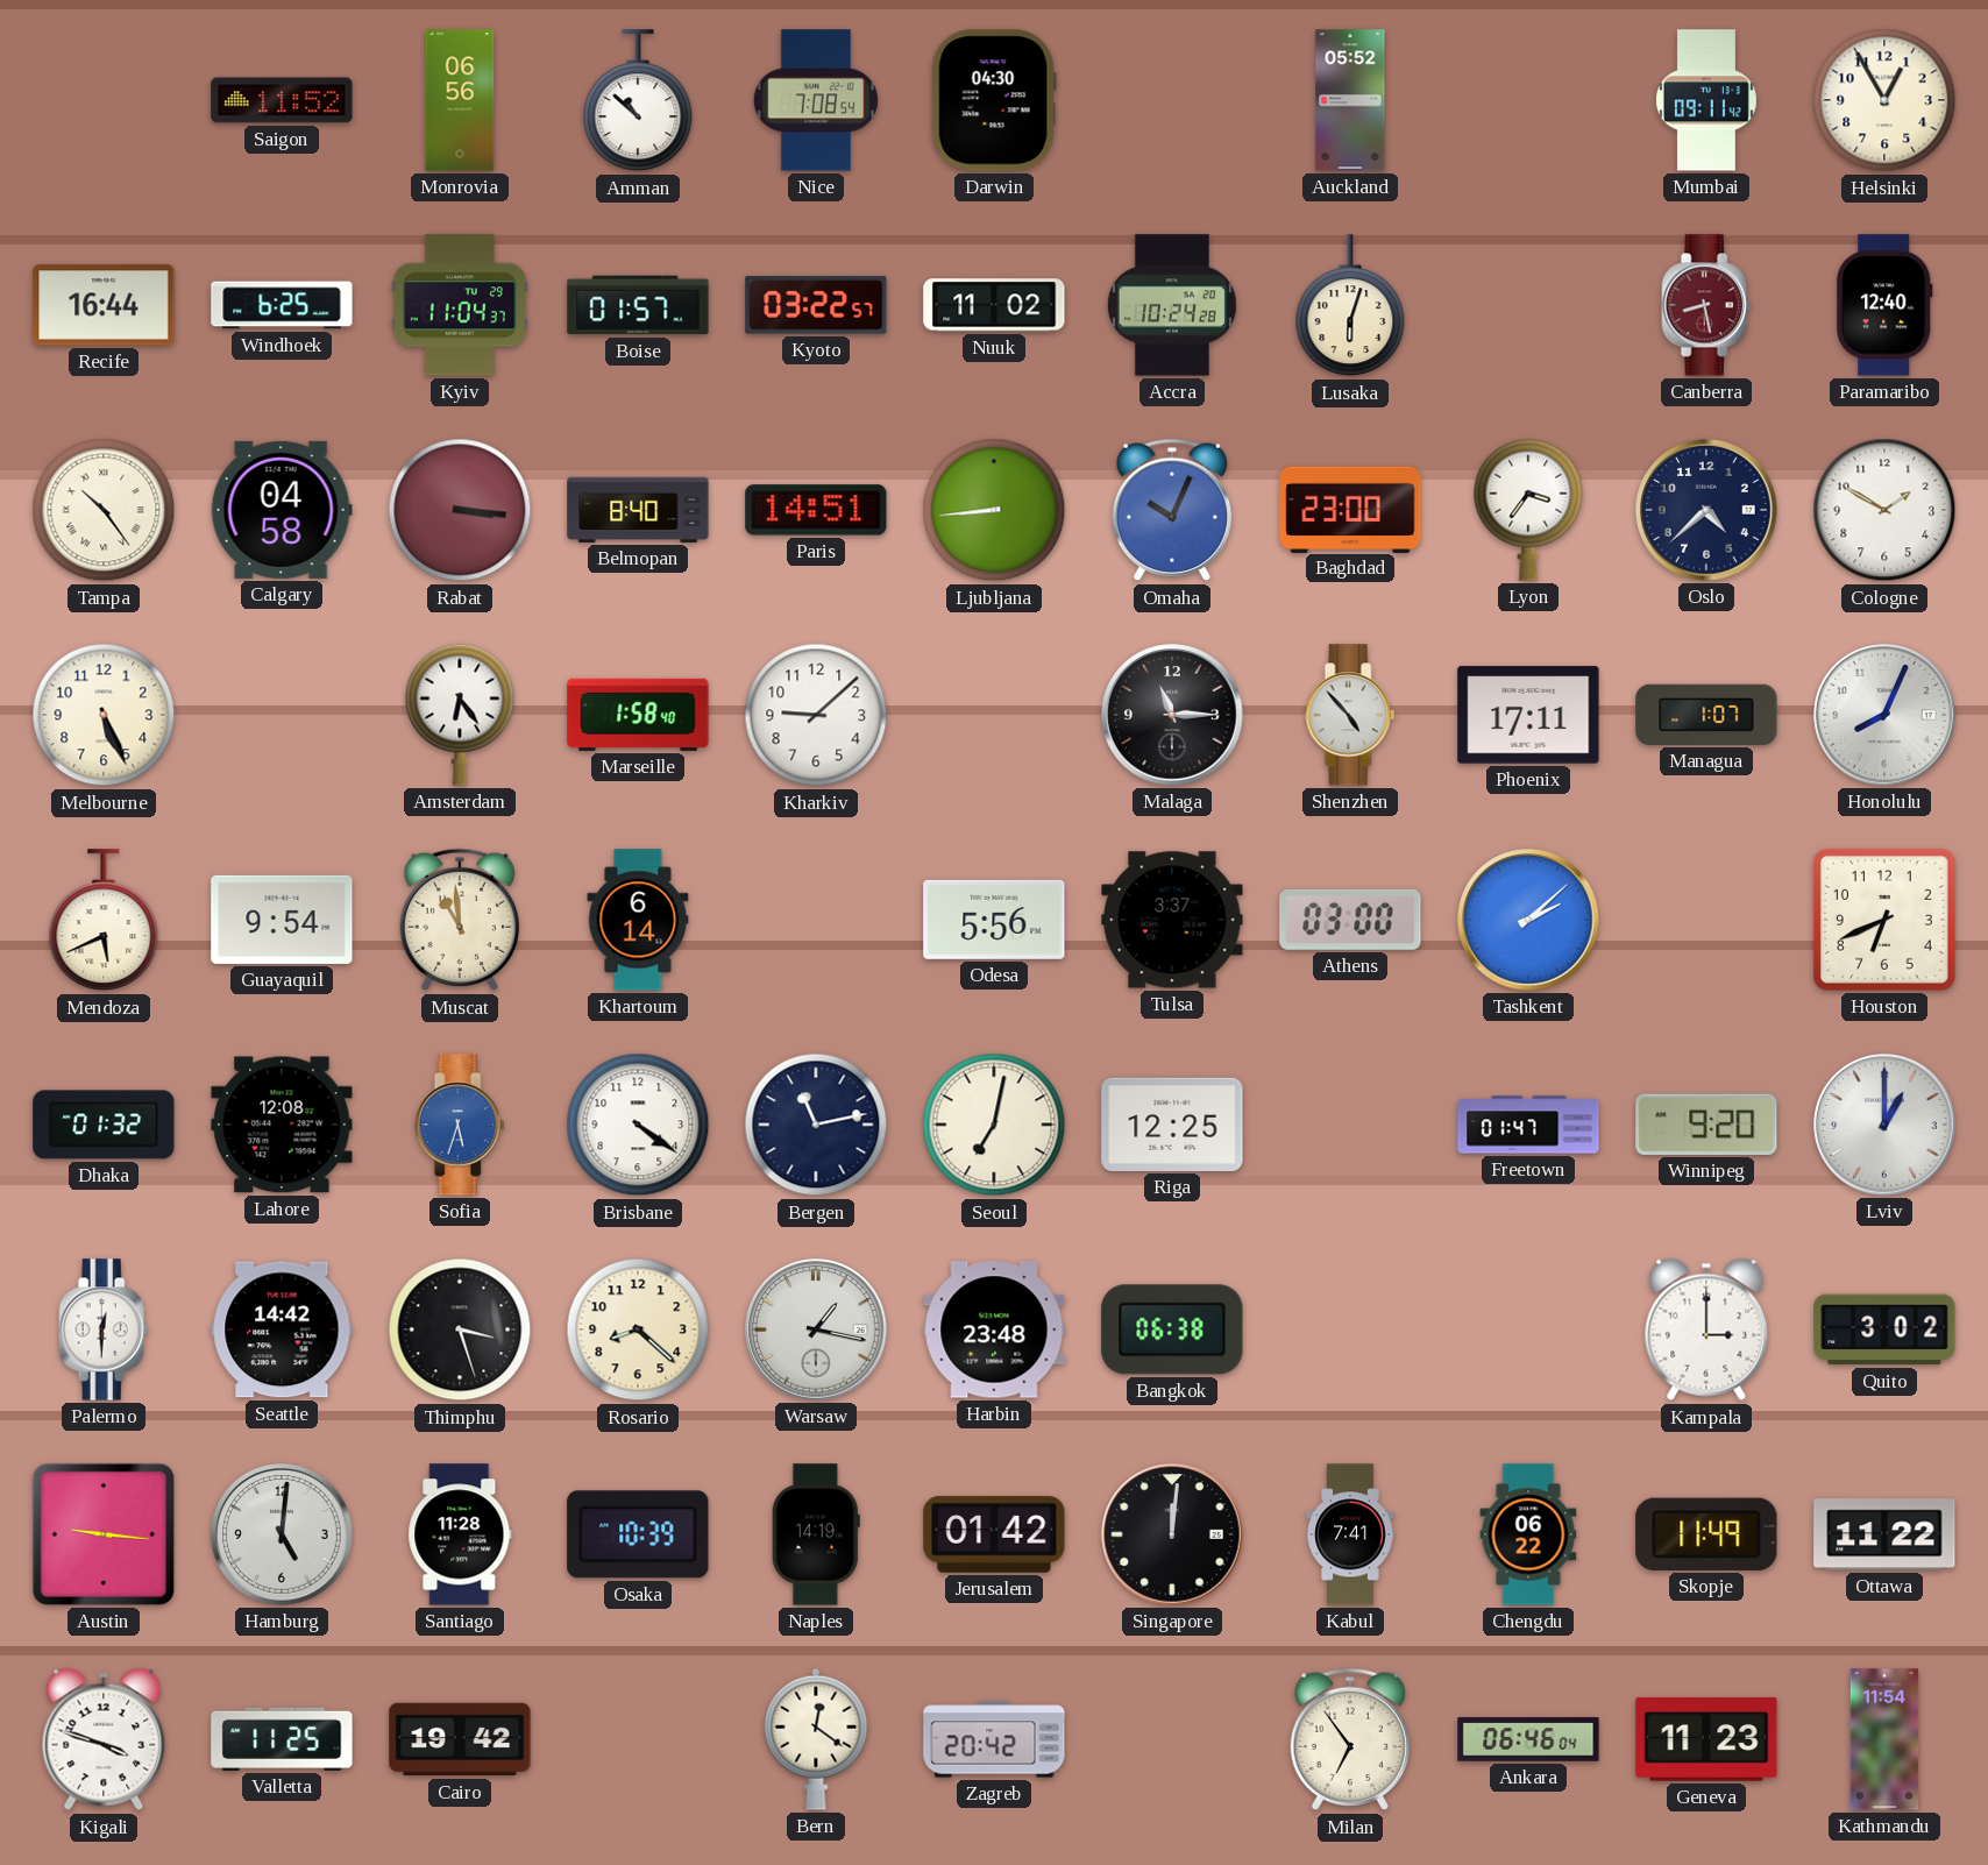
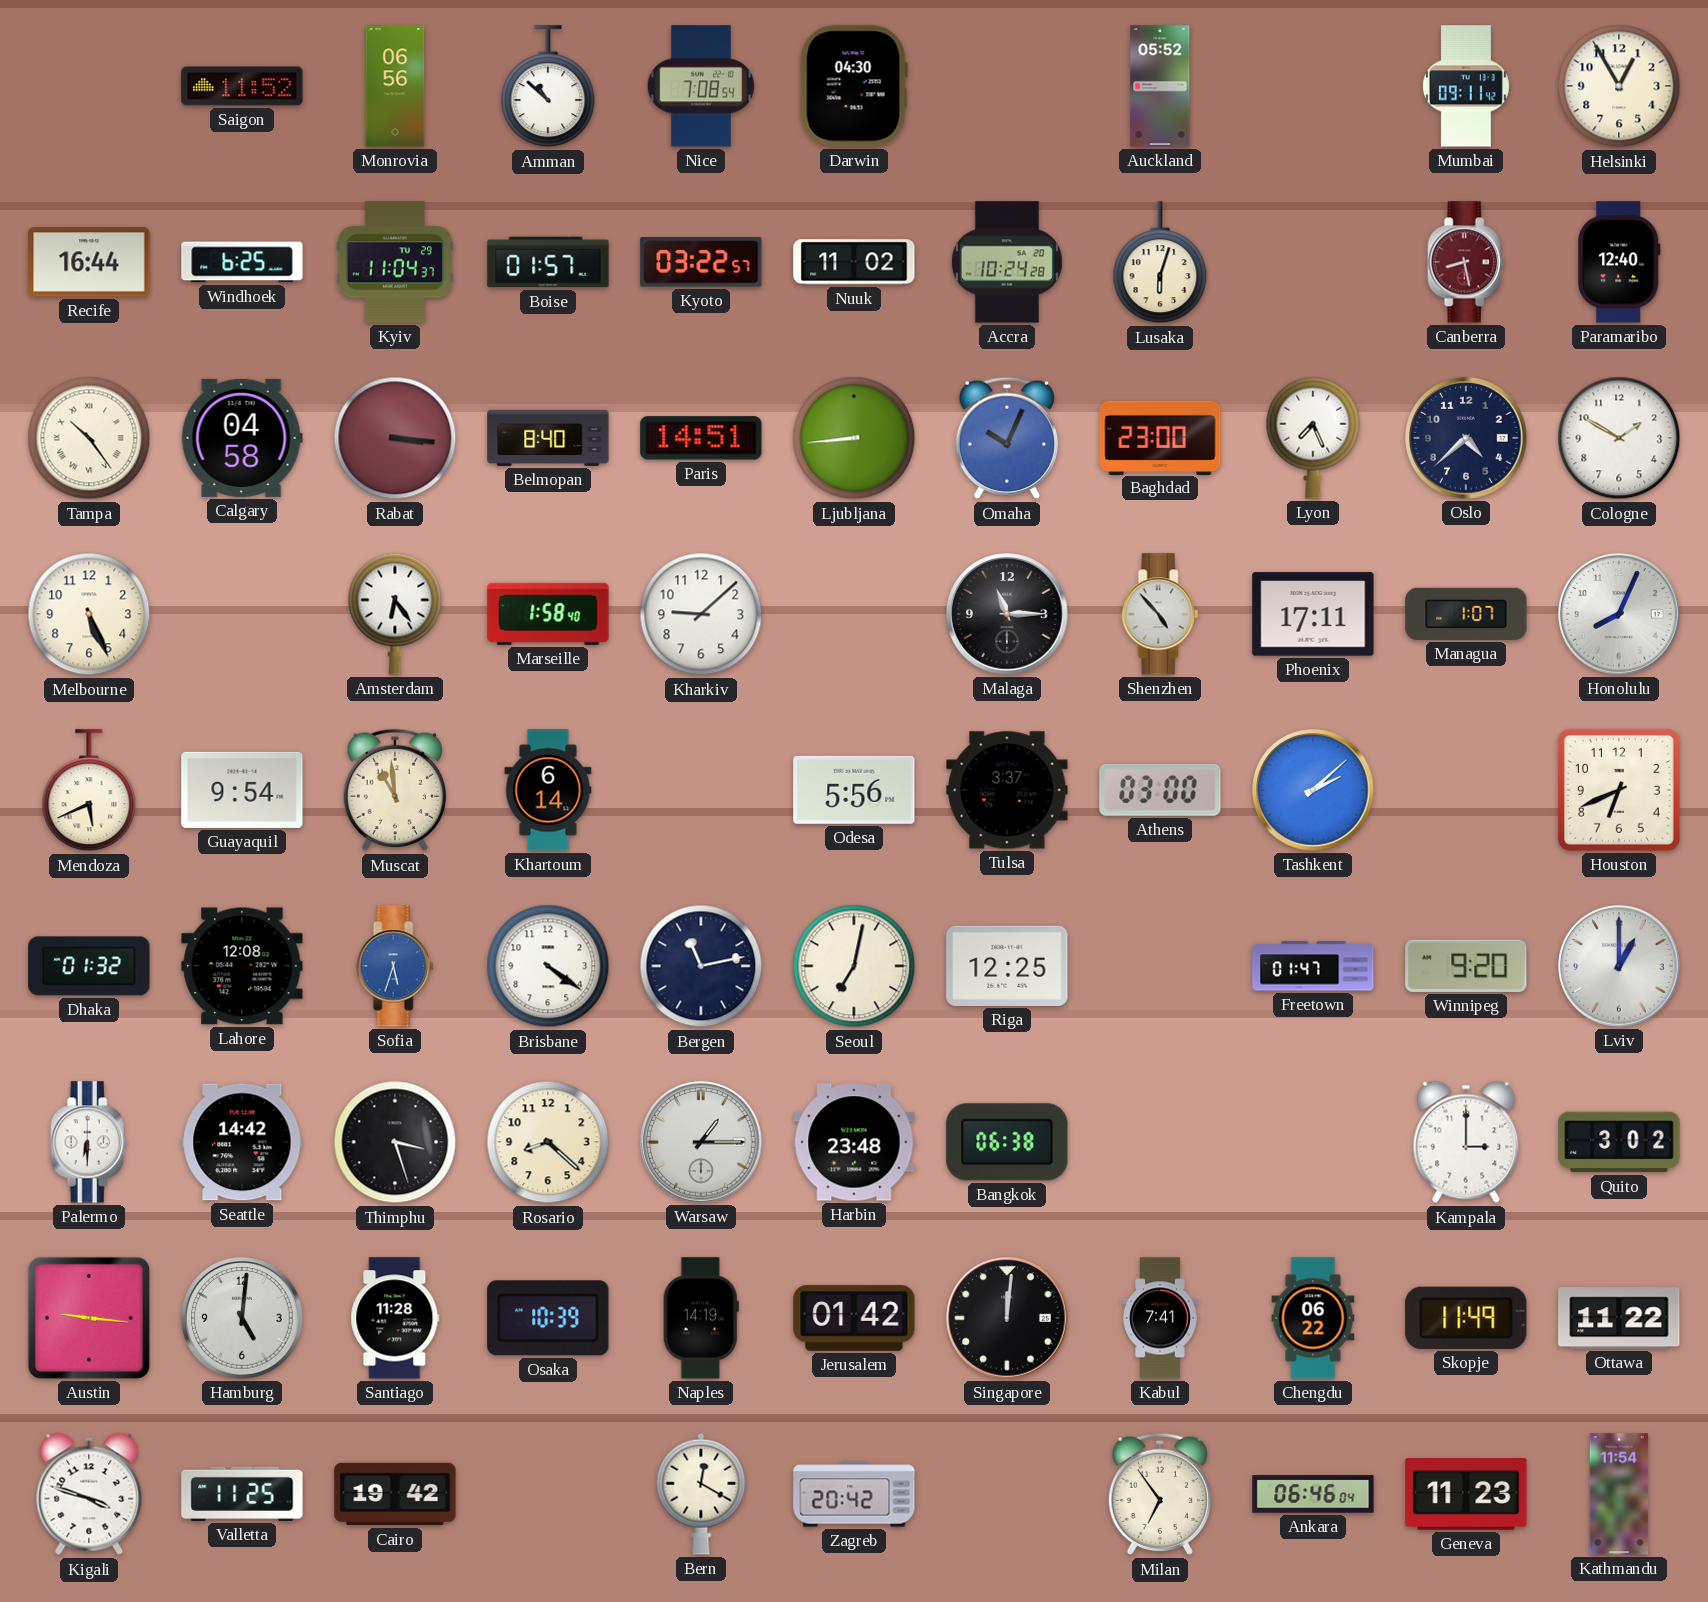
Lyon: 3:36 -> 7:26 (1313, 438)
Palermo: 12:30 -> 6:30 (89, 1142)
Warsaw: 1:17 -> 1:15 (701, 1142)
Bern: 12:21 -> 12:20 (701, 1494)
